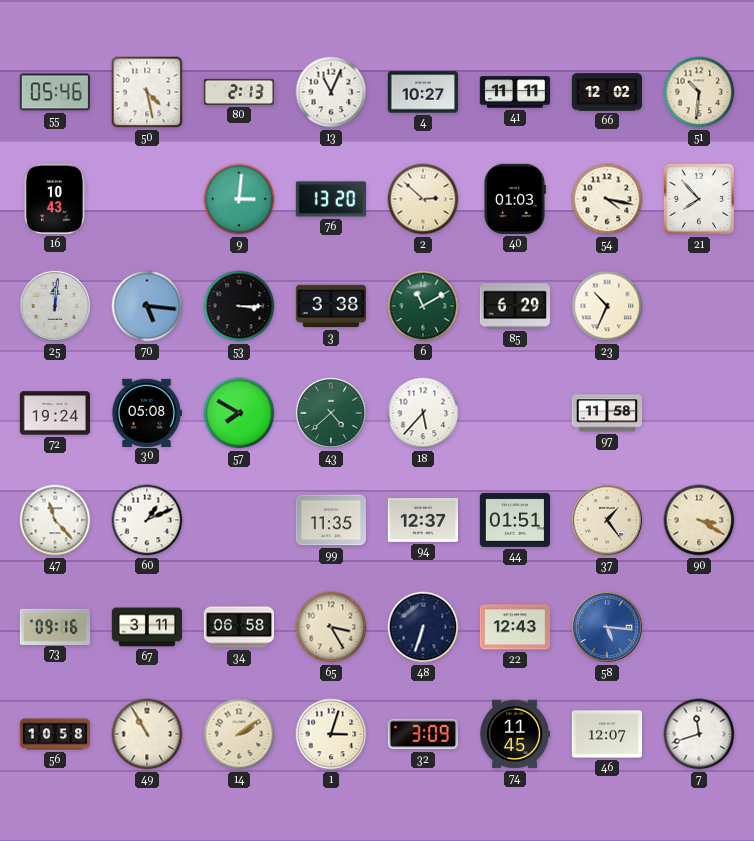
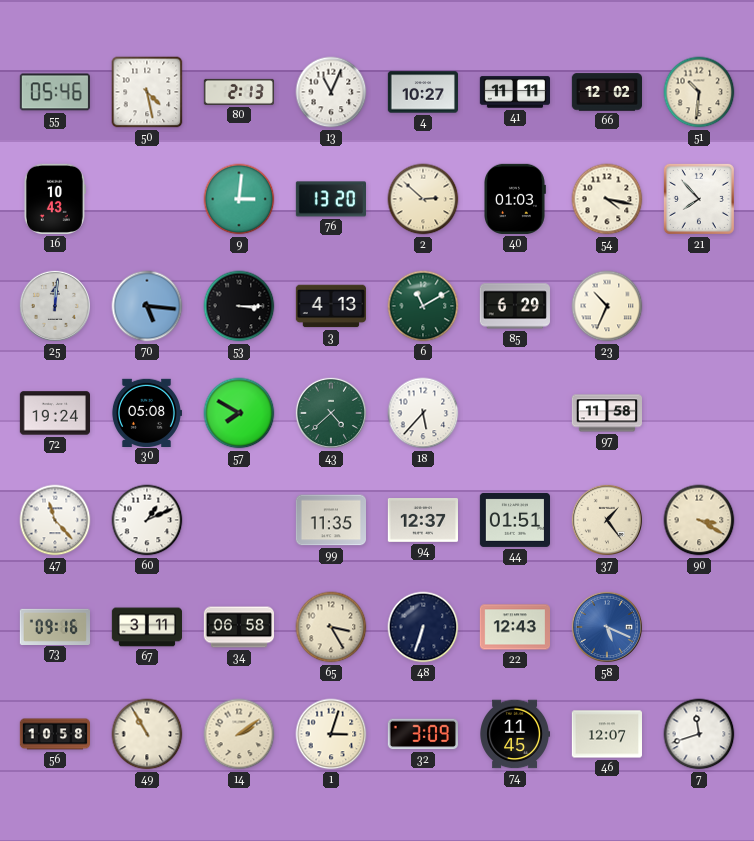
3: 3:38 -> 4:13 (330, 306)
58: 5:16 -> 5:19 (607, 627)
